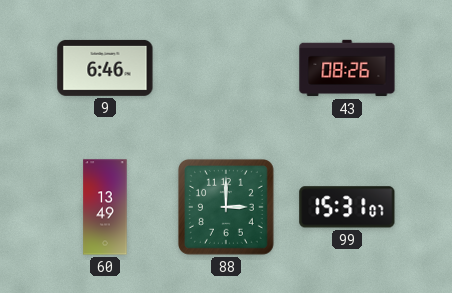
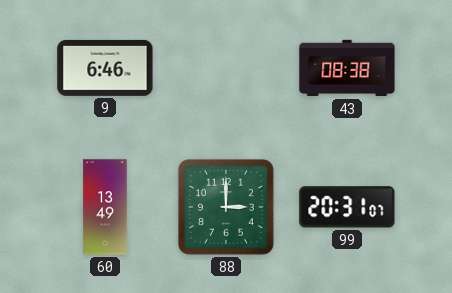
43: 08:26 -> 08:38 (347, 68)
99: 15:31 -> 20:31 (347, 207)
